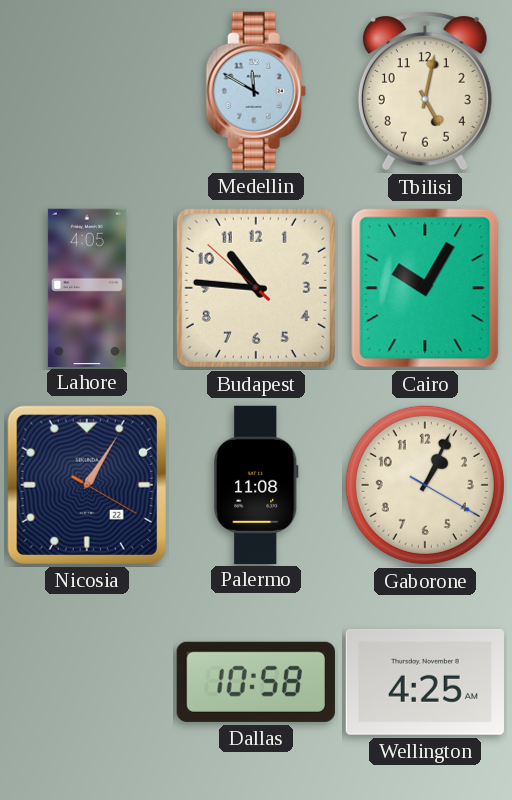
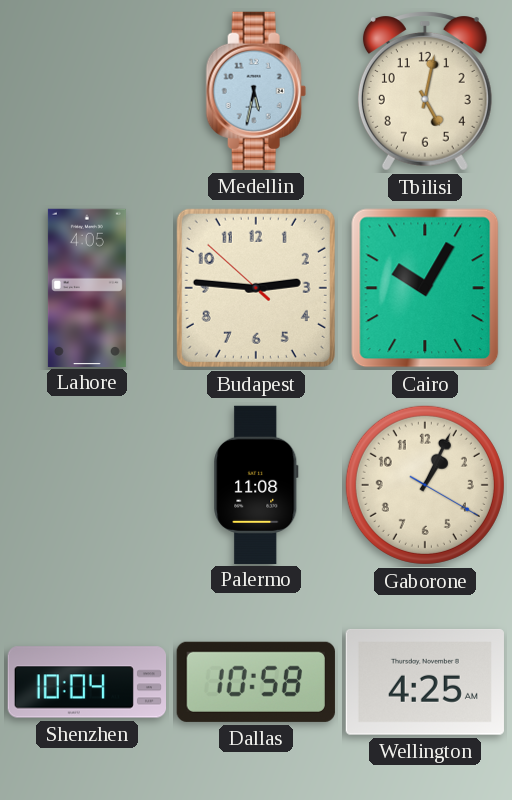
Medellin: 11:50 -> 5:32 (256, 91)
Budapest: 10:45 -> 2:45 (256, 288)
Nicosia: 1:05 -> none (87, 485)
Shenzhen: none -> 10:04 (86, 682)
